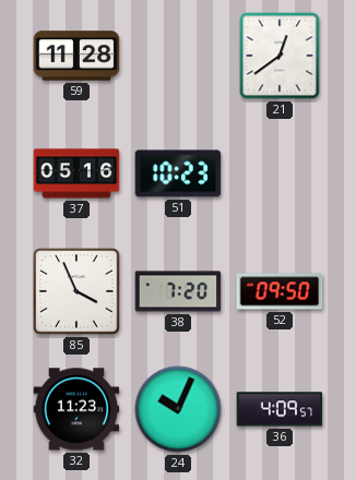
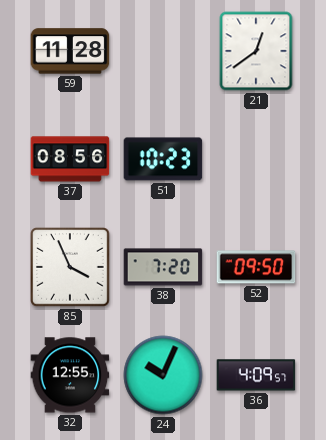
37: 05:16 -> 08:56 (70, 159)
32: 11:23 -> 12:55 (70, 375)
